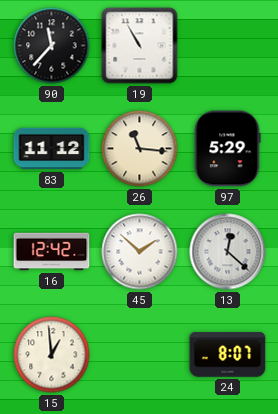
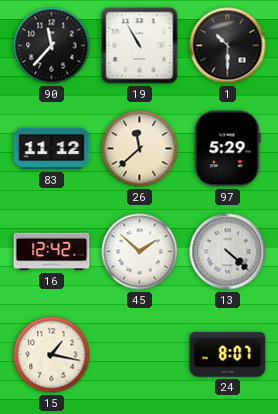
1: none -> 10:30 (228, 46)
26: 11:16 -> 11:38 (140, 149)
13: 12:22 -> 4:22 (228, 252)
15: 12:59 -> 1:17 (52, 355)
